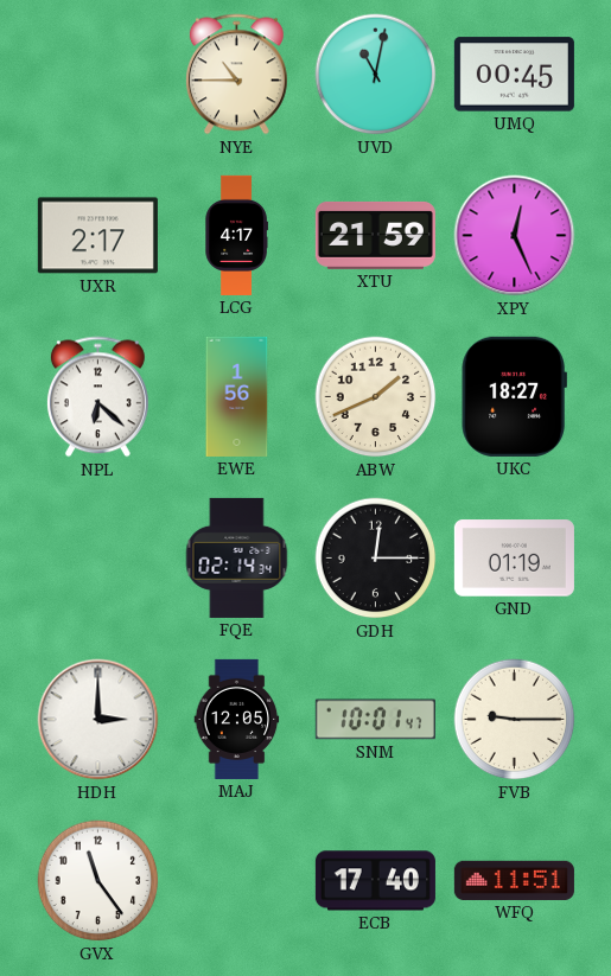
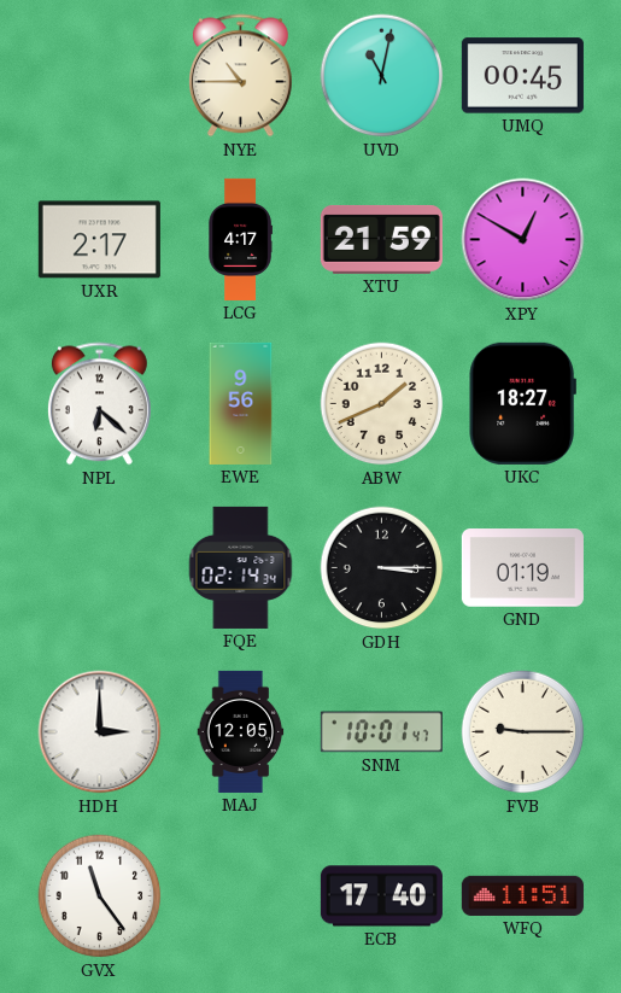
XPY: 12:26 -> 12:50 (523, 240)
EWE: 1:56 -> 9:56 (241, 403)
GDH: 12:15 -> 3:15 (382, 568)
